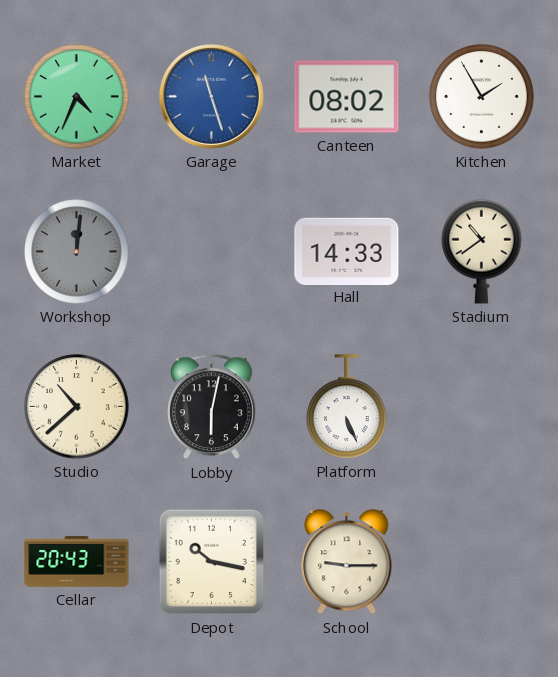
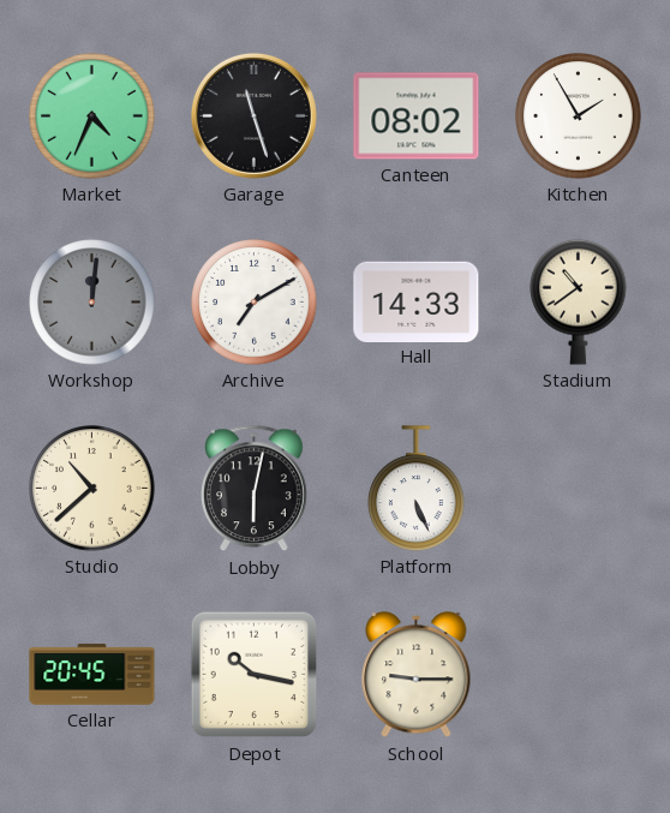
Garage dial: blue -> black (253, 115)
Archive: none -> 7:10 (255, 303)
Cellar: 20:43 -> 20:45 (92, 675)
